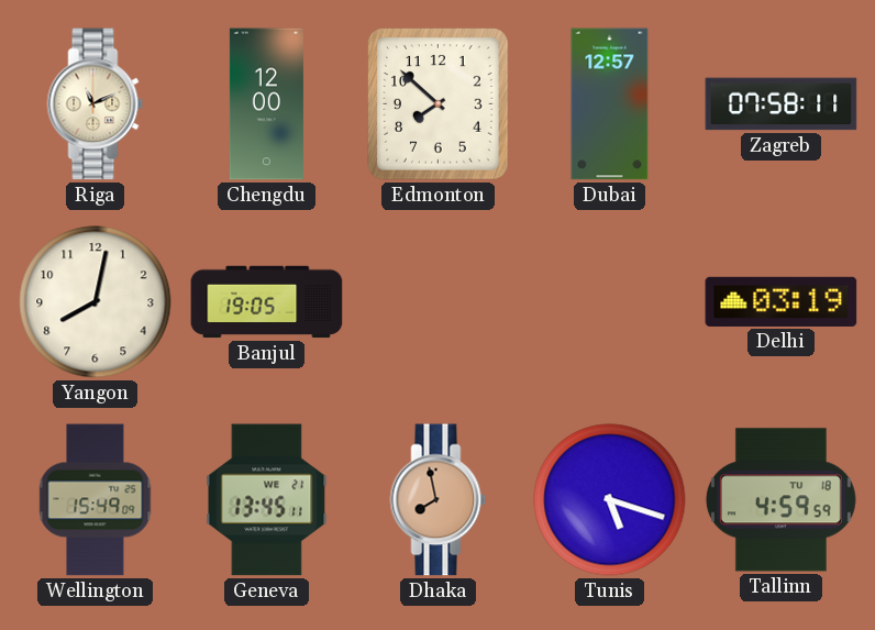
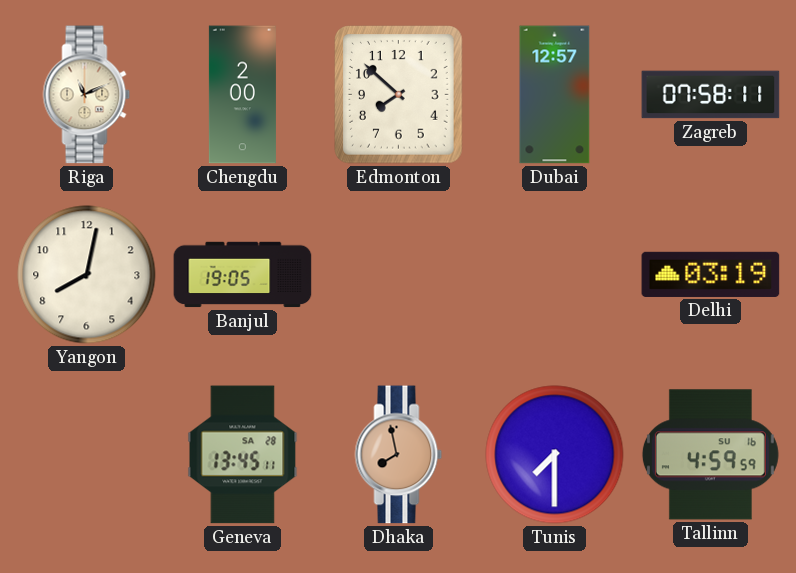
Chengdu: 12:00 -> 2:00 (242, 95)
Wellington: 15:49 -> none (96, 500)
Geneva date: WE 21 -> SA 28 (243, 455)
Tunis: 5:18 -> 7:30 (555, 455)
Tallinn date: TU 18 -> SU 16 (710, 455)
